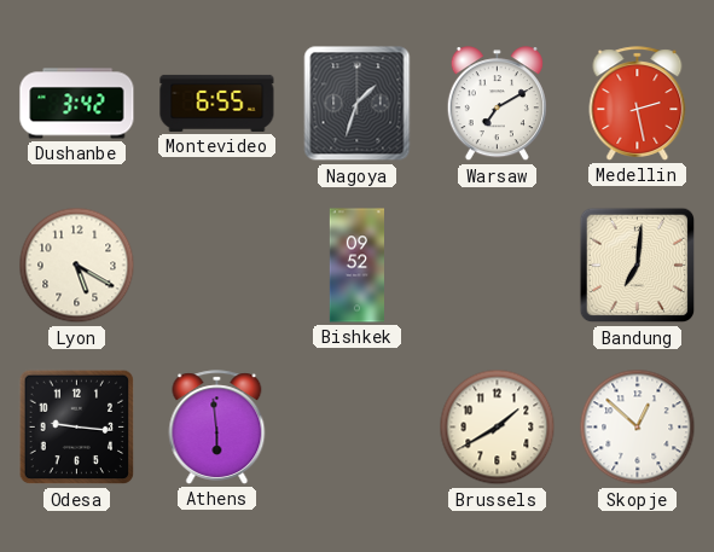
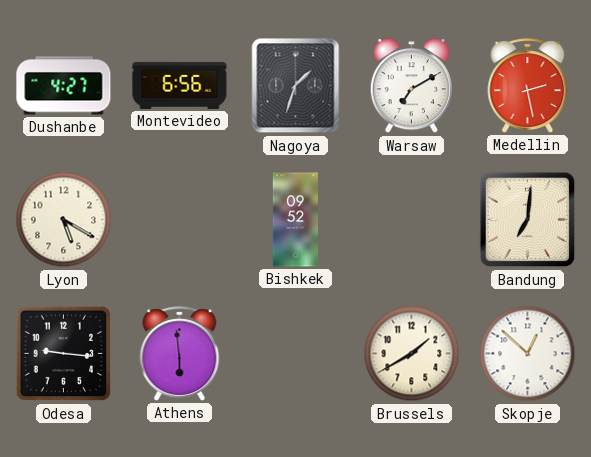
Dushanbe: 3:42 -> 4:27 (64, 86)
Montevideo: 6:55 -> 6:56 (180, 85)
